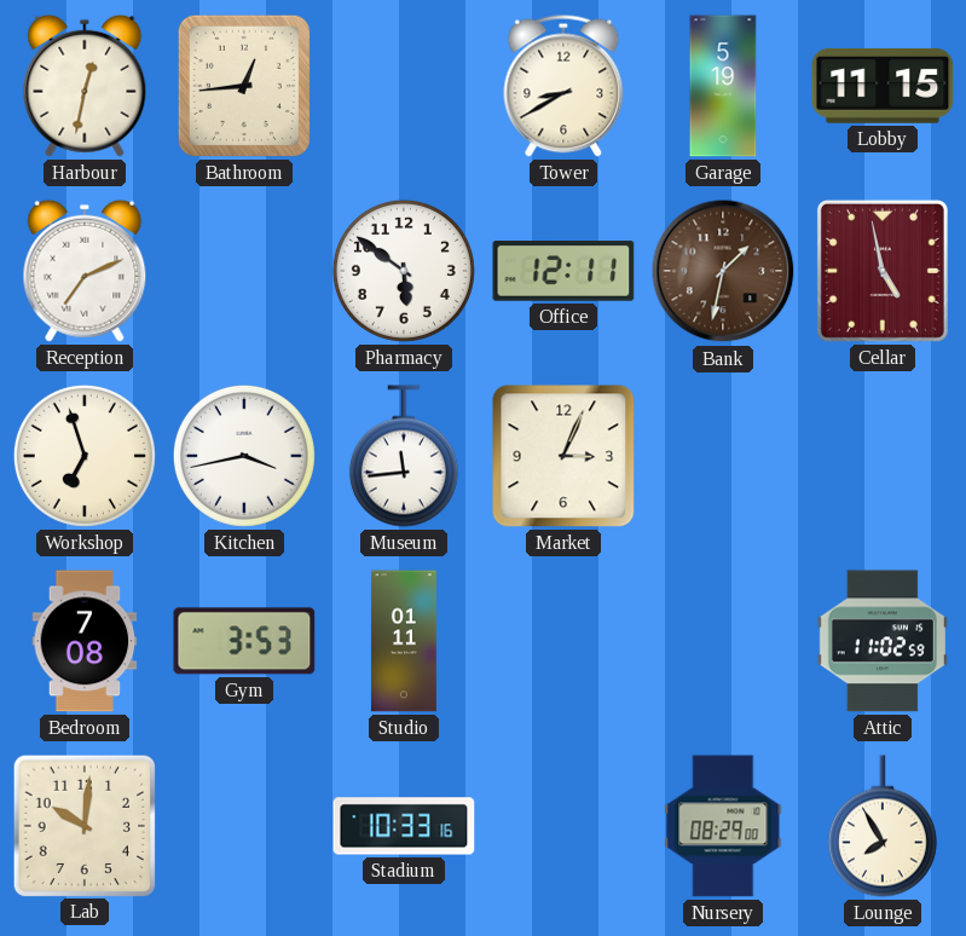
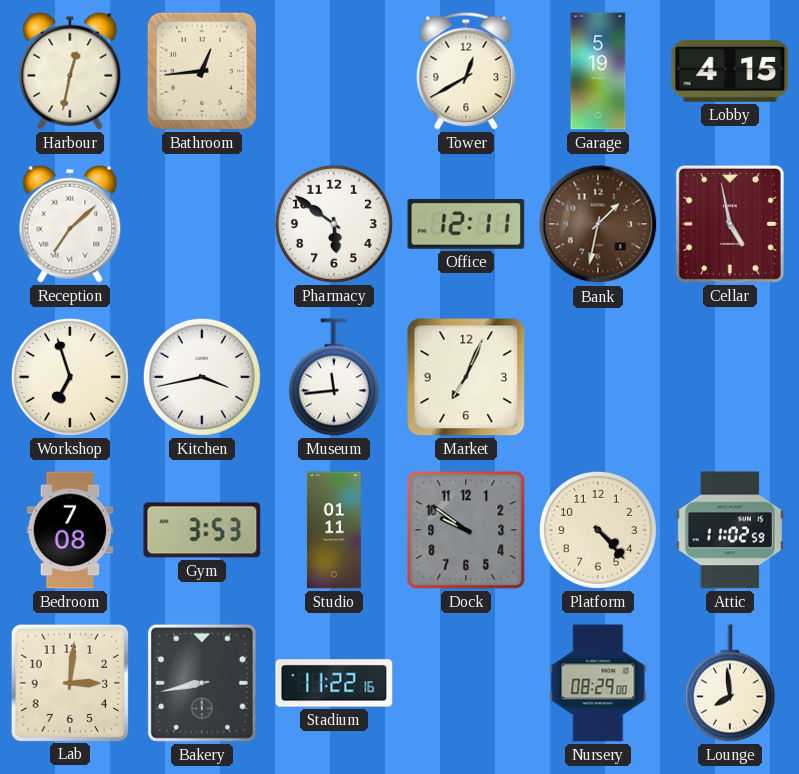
Tower: 8:40 -> 12:40 (466, 71)
Lobby: 11:15 -> 4:15 (730, 71)
Reception: 7:11 -> 7:08 (70, 224)
Market: 3:04 -> 7:04 (466, 377)
Dock: none -> 9:51 (466, 530)
Platform: none -> 4:23 (598, 530)
Lab: 10:01 -> 3:01 (69, 682)
Bakery: none -> 8:43 (202, 683)
Stadium: 10:33 -> 11:22 (334, 683)
Lounge: 7:55 -> 7:59 (730, 683)
